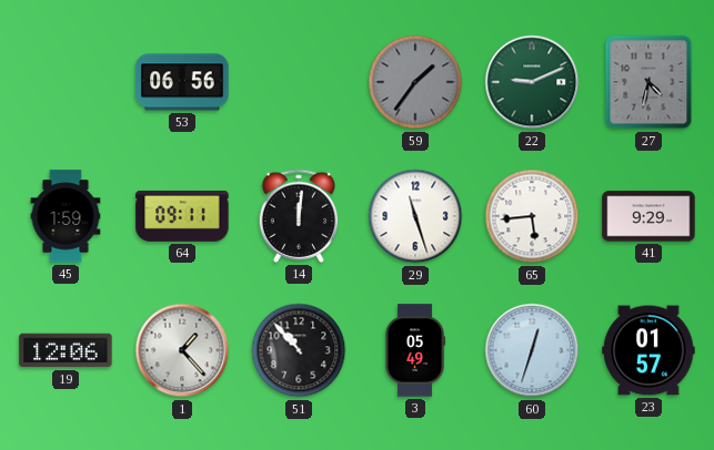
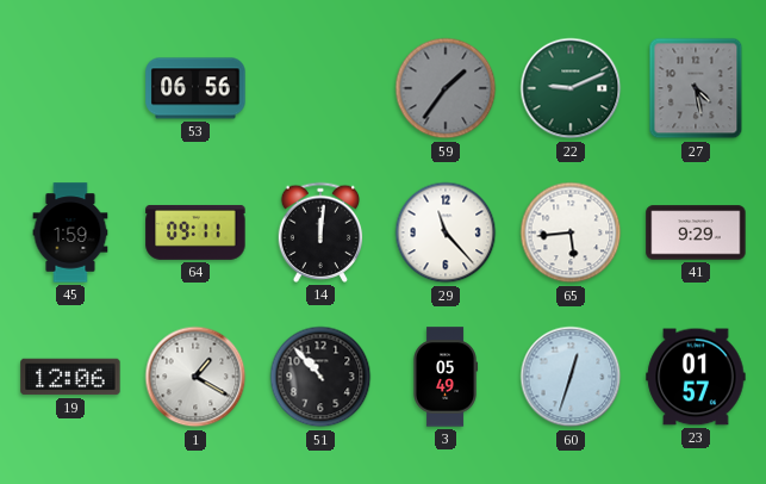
27: 4:32 -> 4:28 (696, 88)
29: 11:27 -> 11:23 (446, 232)
1: 1:23 -> 1:20 (195, 377)
